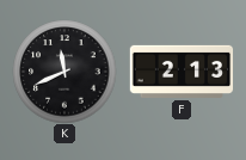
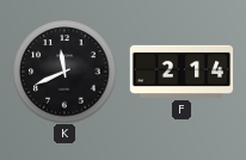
F: 2:13 -> 2:14 (182, 72)
